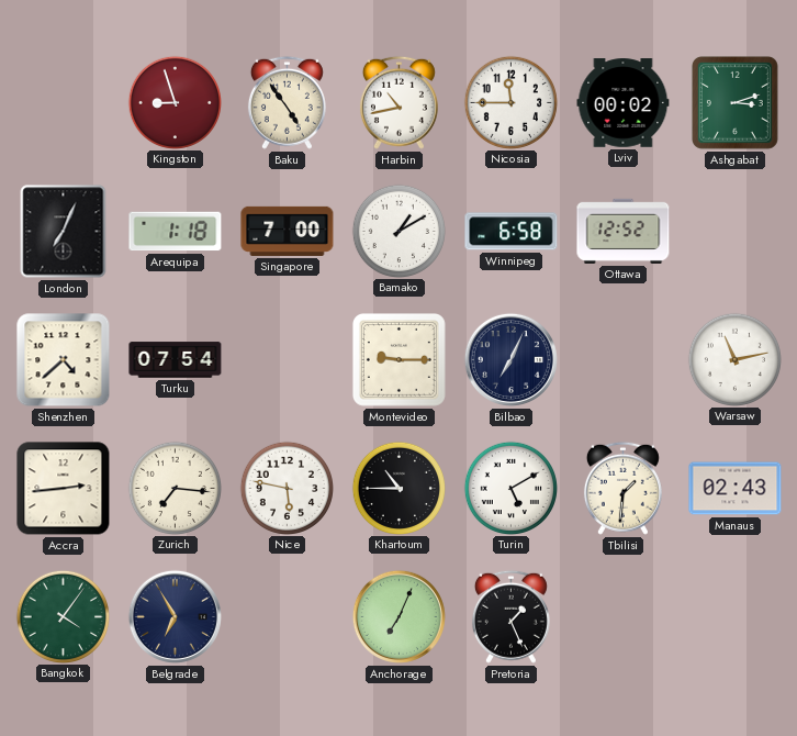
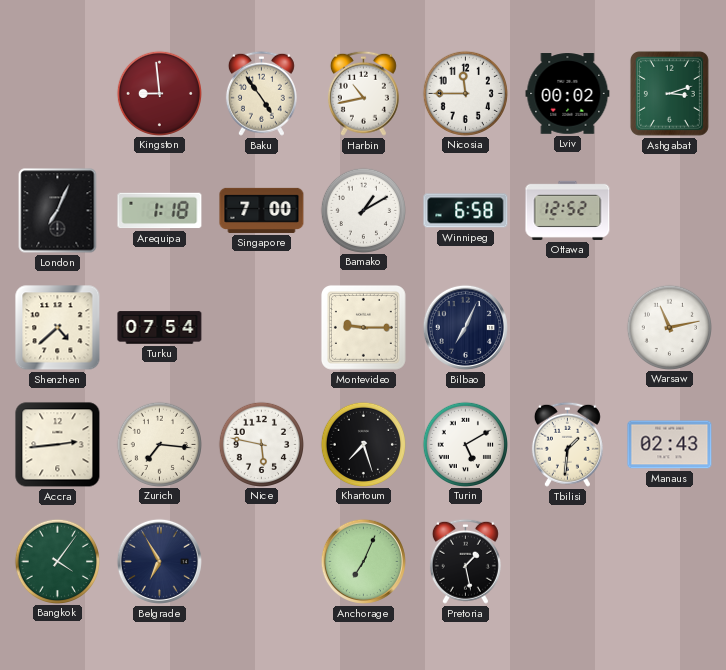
Kingston: 8:57 -> 8:59 (159, 93)
Khartoum: 10:45 -> 7:27 (363, 444)
Pretoria: 1:26 -> 1:28 (465, 561)
